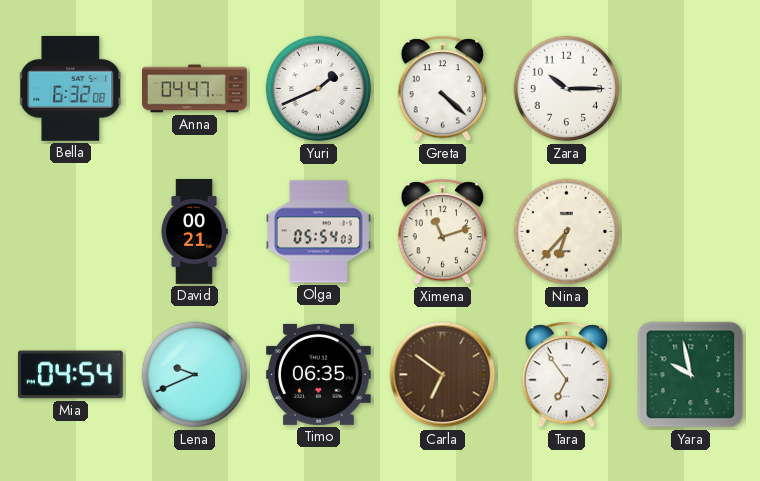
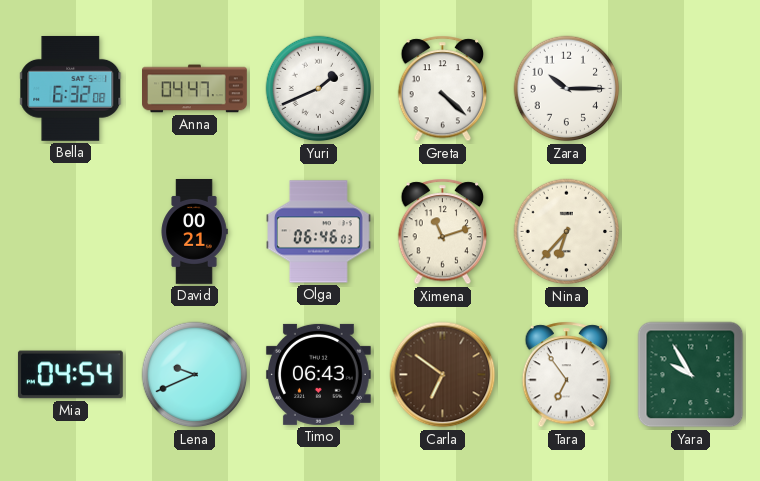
Olga: 05:54 -> 06:46 (319, 232)
Timo: 06:35 -> 06:43 (318, 374)
Yara: 9:58 -> 9:55 (691, 375)
